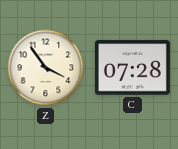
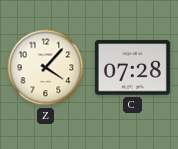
Z: 3:54 -> 4:07 (46, 68)
